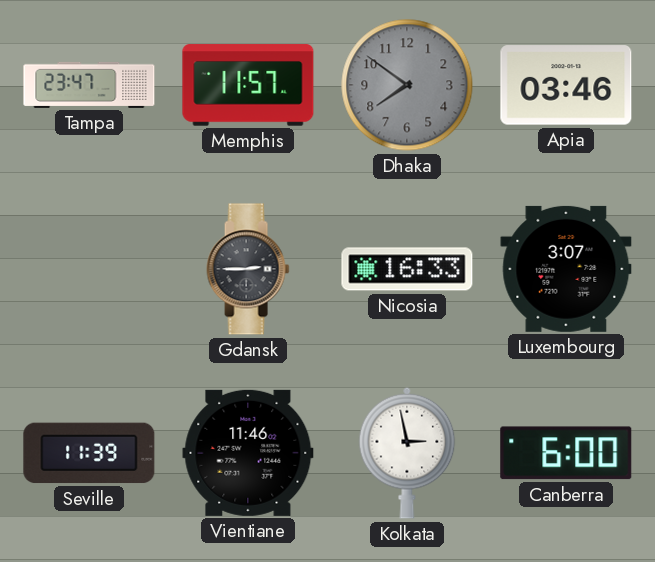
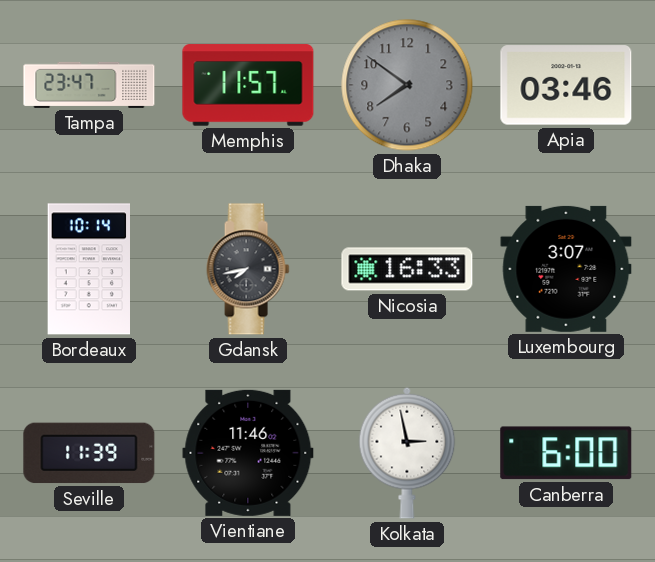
Bordeaux: none -> 10:14 (88, 269)
Gdansk: 2:45 -> 7:43 (248, 269)
